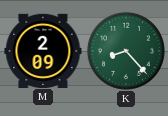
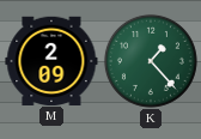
K: 8:23 -> 1:23 (151, 61)
